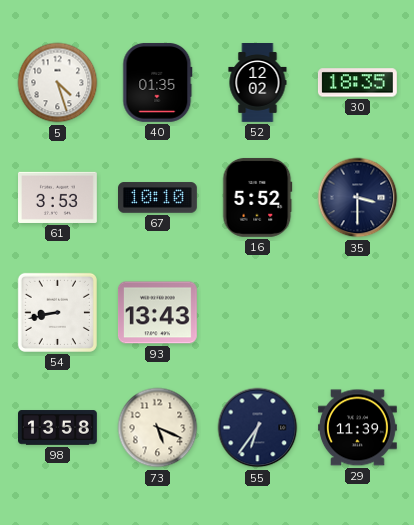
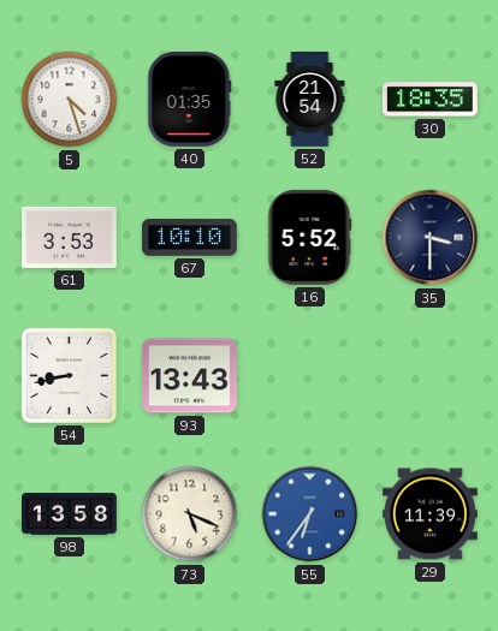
52: 12:02 -> 21:54 (310, 100)
55 dial: navy -> blue (310, 514)
